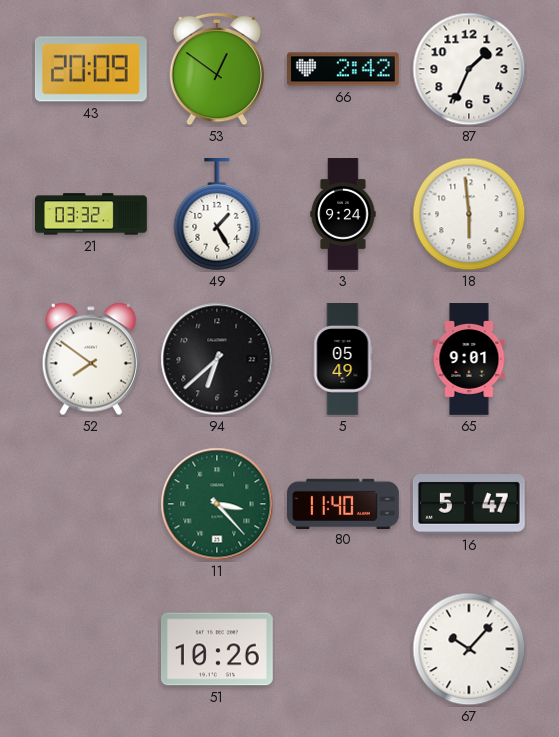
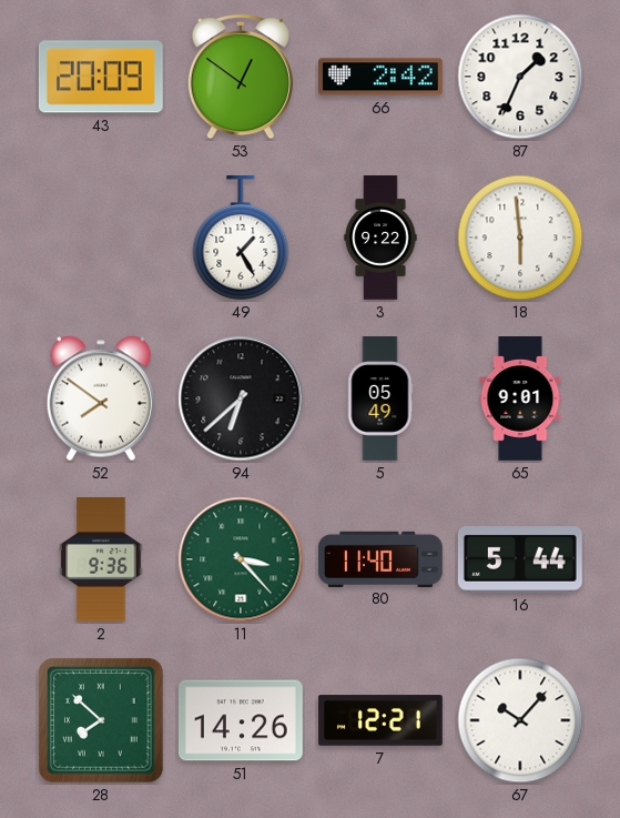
21: 03:32 -> none (91, 214)
3: 9:24 -> 9:22 (380, 238)
2: none -> 9:36 (101, 561)
16: 5:47 -> 5:44 (520, 561)
28: none -> 7:52 (101, 720)
51: 10:26 -> 14:26 (241, 720)
7: none -> 12:21 (382, 720)
